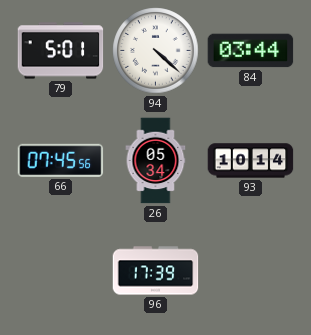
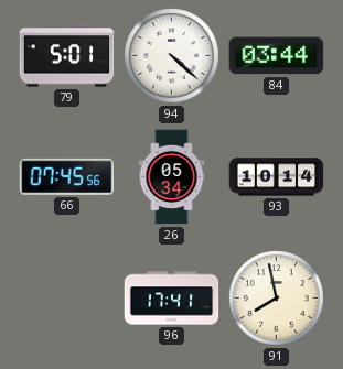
96: 17:39 -> 17:41 (172, 299)
91: none -> 7:58 (277, 299)
